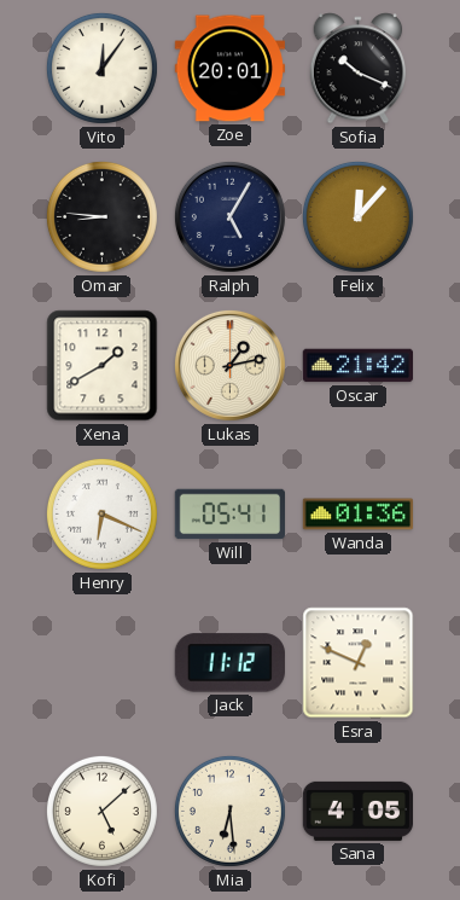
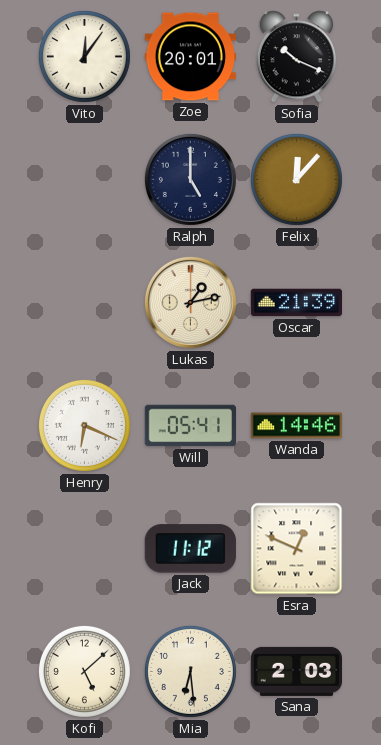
Omar: 8:46 -> none (101, 216)
Ralph: 5:05 -> 5:00 (190, 179)
Xena: 1:40 -> none (103, 366)
Oscar: 21:42 -> 21:39 (296, 303)
Wanda: 01:36 -> 14:46 (297, 426)
Sana: 4:05 -> 2:03 (297, 671)
